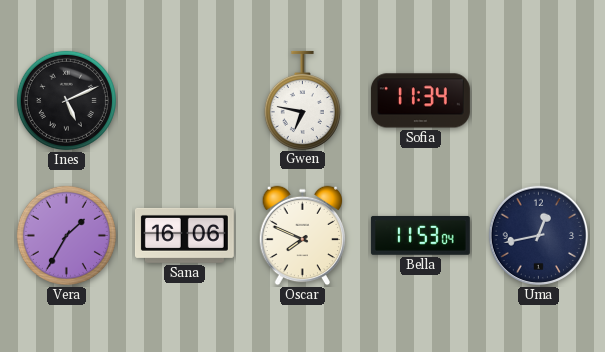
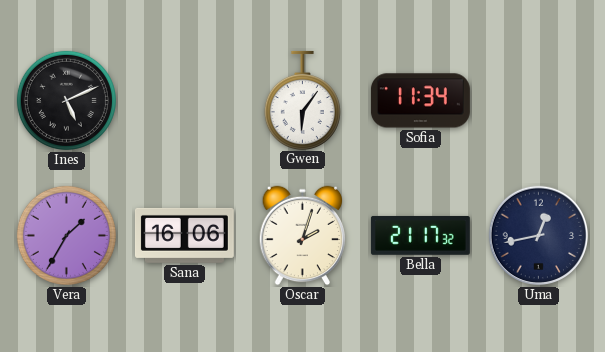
Gwen: 6:47 -> 6:06 (302, 100)
Oscar: 7:49 -> 2:03 (303, 236)
Bella: 11:53 -> 21:17 (420, 235)
